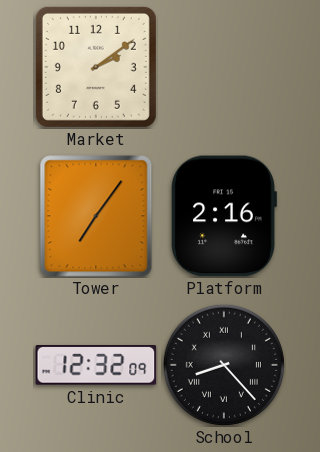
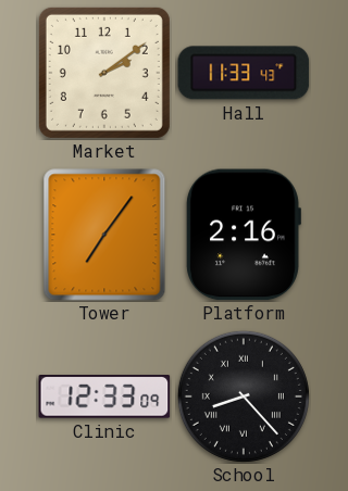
Hall: none -> 11:33 (244, 73)
Clinic: 12:32 -> 12:33 (104, 396)
